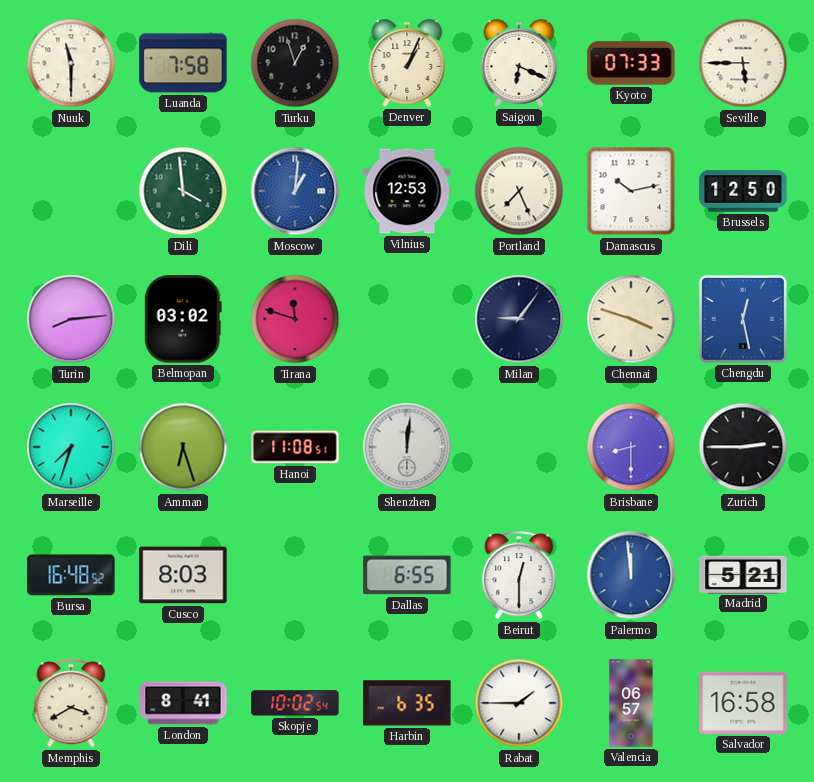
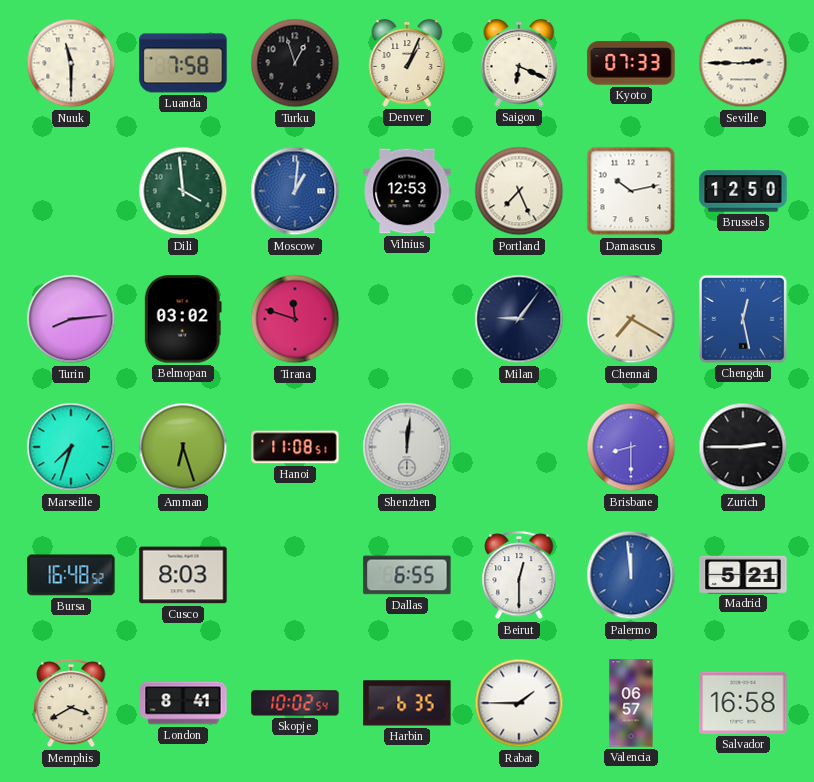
Seville: 5:45 -> 2:45 (743, 63)
Chennai: 3:48 -> 7:20 (631, 319)
